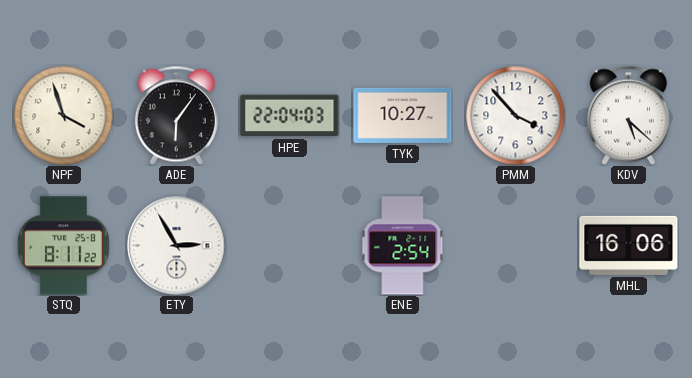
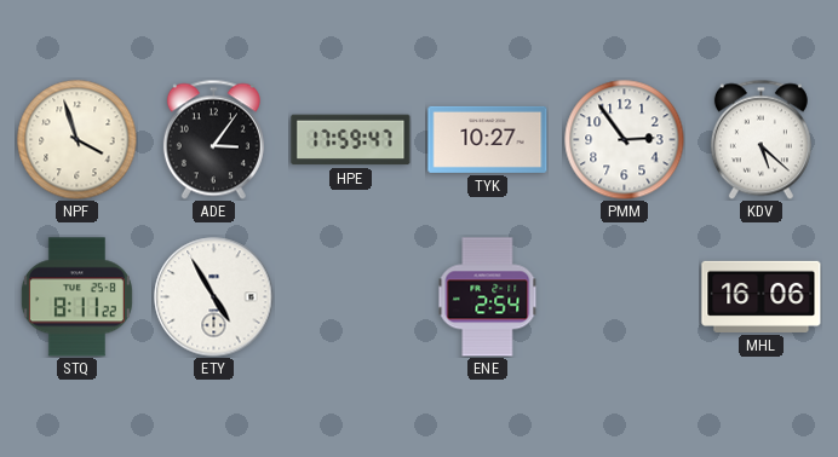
ADE: 6:06 -> 3:06 (213, 139)
HPE: 22:04 -> 17:59 (351, 140)
PMM: 3:53 -> 2:54 (625, 140)
ETY: 2:55 -> 4:55 (214, 297)
